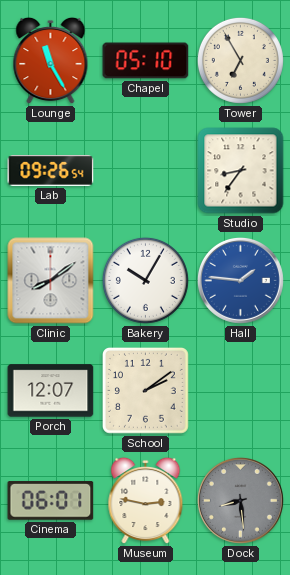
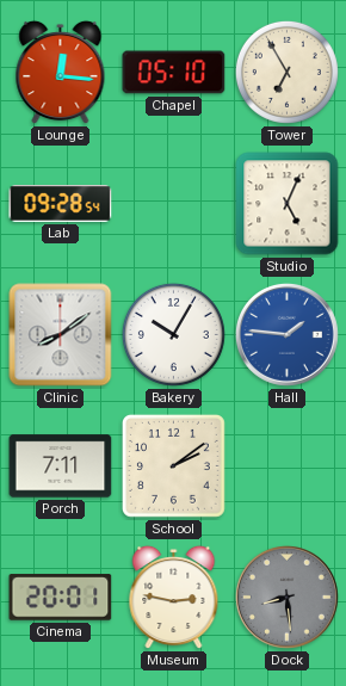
Lounge: 11:25 -> 12:16 (61, 73)
Lab: 09:26 -> 09:28 (61, 204)
Studio: 8:36 -> 5:04 (288, 204)
Porch: 12:07 -> 7:11 (61, 466)
Cinema: 06:01 -> 20:01 (61, 598)
